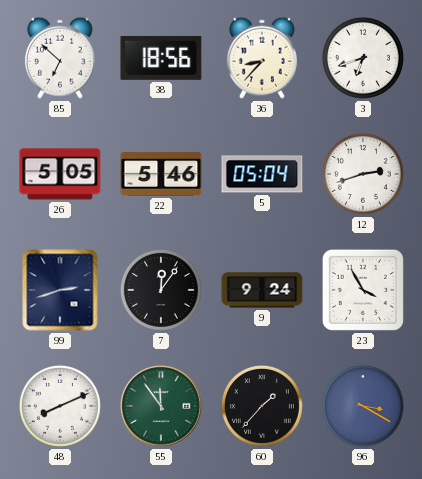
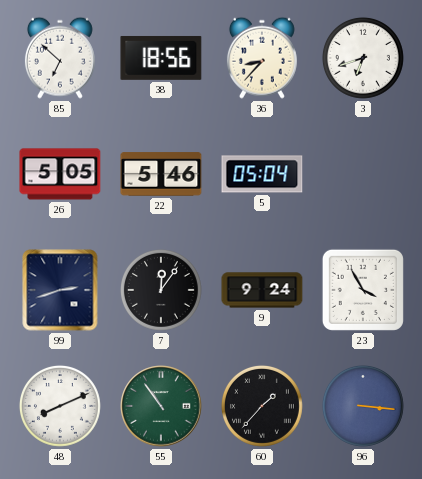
12: 2:42 -> none (363, 174)
55: 11:54 -> 10:54 (161, 406)
96: 3:20 -> 3:16 (363, 406)
